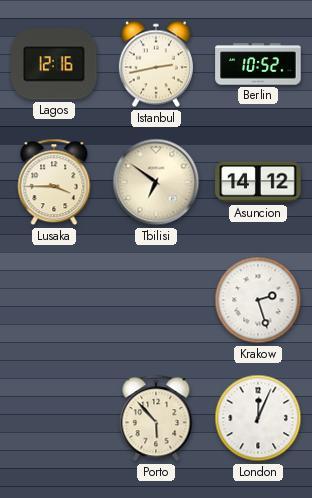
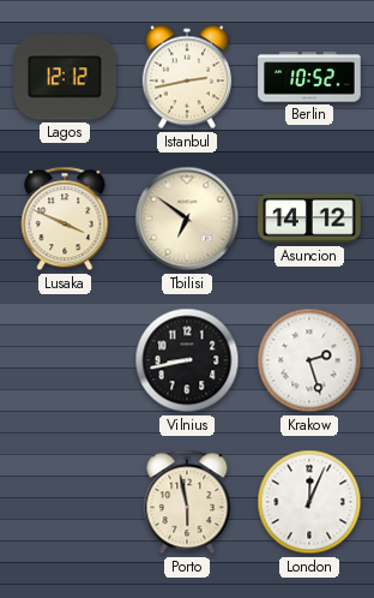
Lagos: 12:16 -> 12:12 (65, 77)
Lusaka: 3:45 -> 3:49 (65, 219)
Vilnius: none -> 8:43 (187, 360)
Porto: 5:53 -> 5:58 (187, 502)
